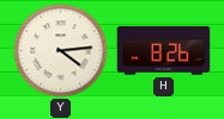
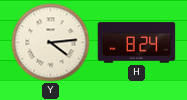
H: 8:26 -> 8:24 (137, 43)
